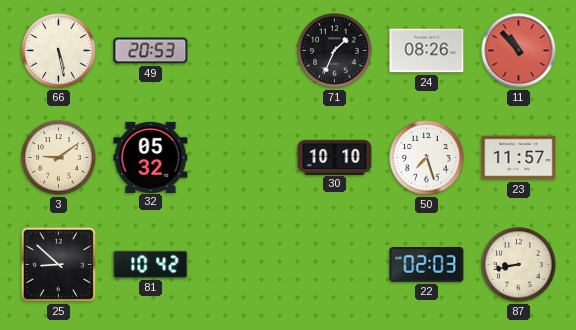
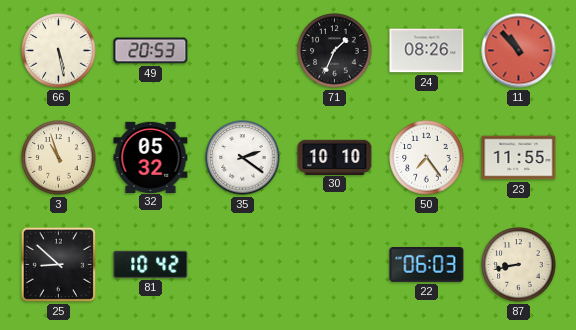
3: 9:09 -> 10:57 (59, 158)
35: none -> 2:21 (243, 158)
50: 7:27 -> 7:24 (427, 158)
23: 11:57 -> 11:55 (519, 158)
22: 02:03 -> 06:03 (427, 265)
